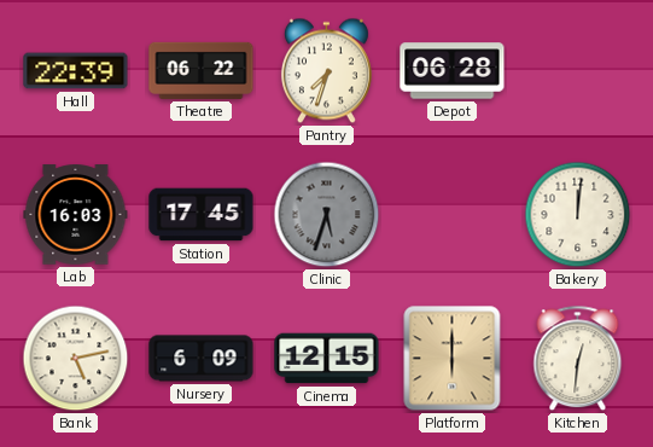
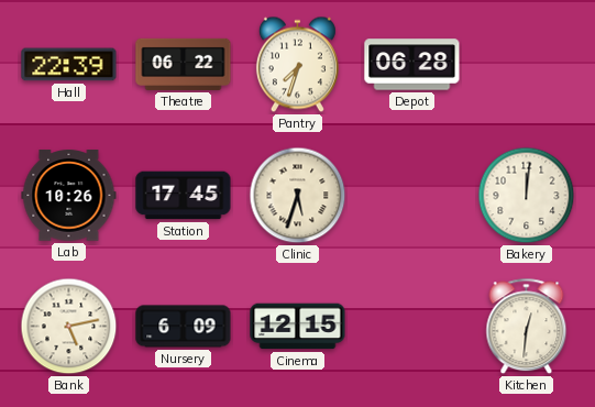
Lab: 16:03 -> 10:26 (69, 196)
Clinic dial: grey -> cream (298, 196)
Platform: 6:00 -> none (453, 359)
